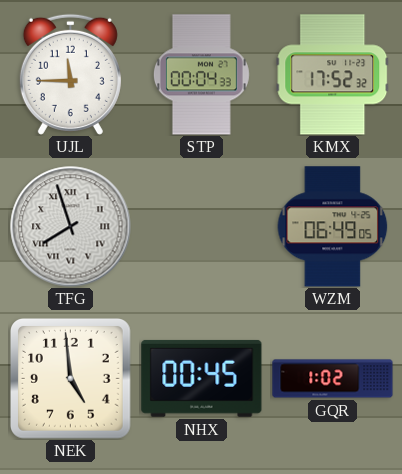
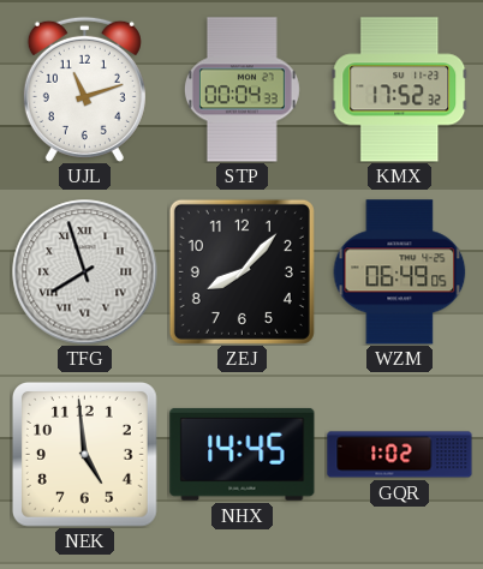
UJL: 11:45 -> 11:12 (84, 89)
ZEJ: none -> 8:07 (241, 271)
NHX: 00:45 -> 14:45 (243, 454)
